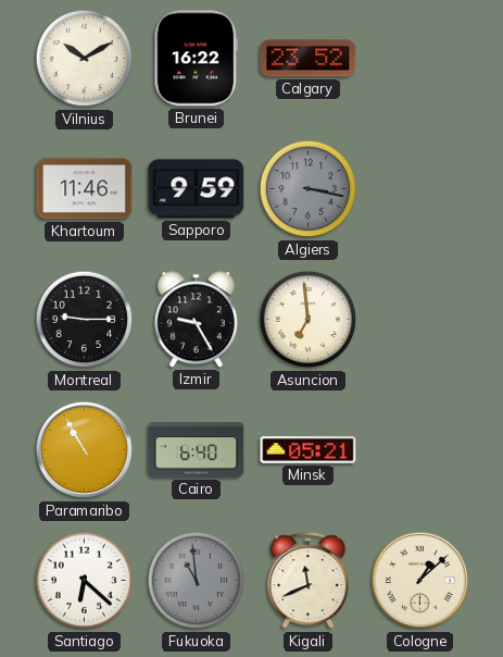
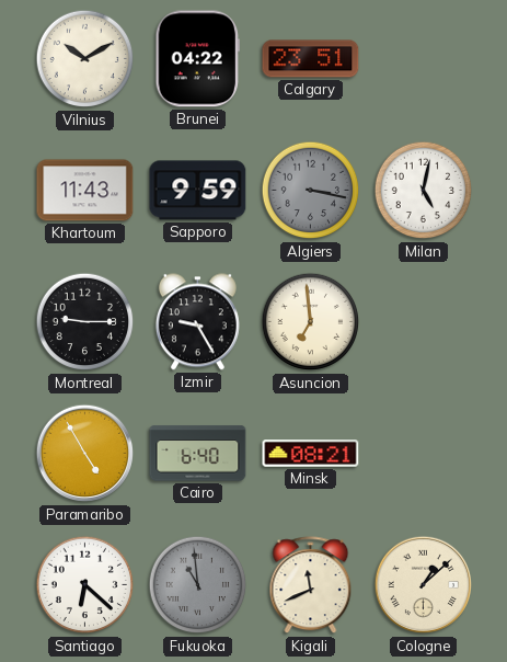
Brunei: 16:22 -> 04:22 (197, 59)
Calgary: 23:52 -> 23:51 (311, 59)
Khartoum: 11:46 -> 11:43 (85, 191)
Milan: none -> 5:02 (424, 191)
Paramaribo: 10:55 -> 4:55 (85, 454)
Minsk: 05:21 -> 08:21 (311, 454)
